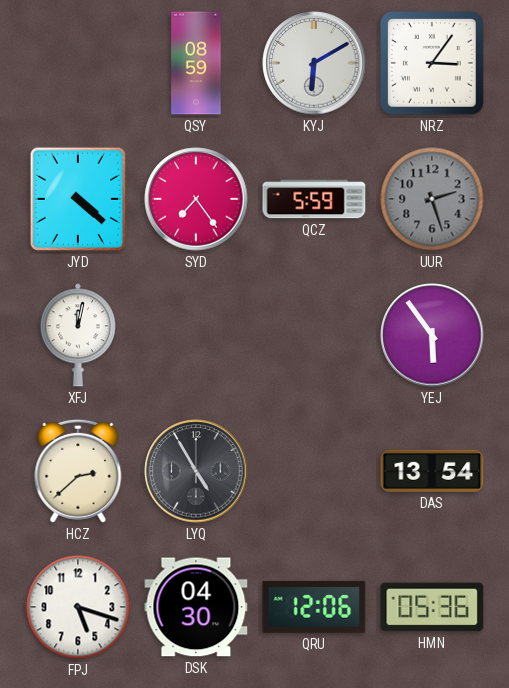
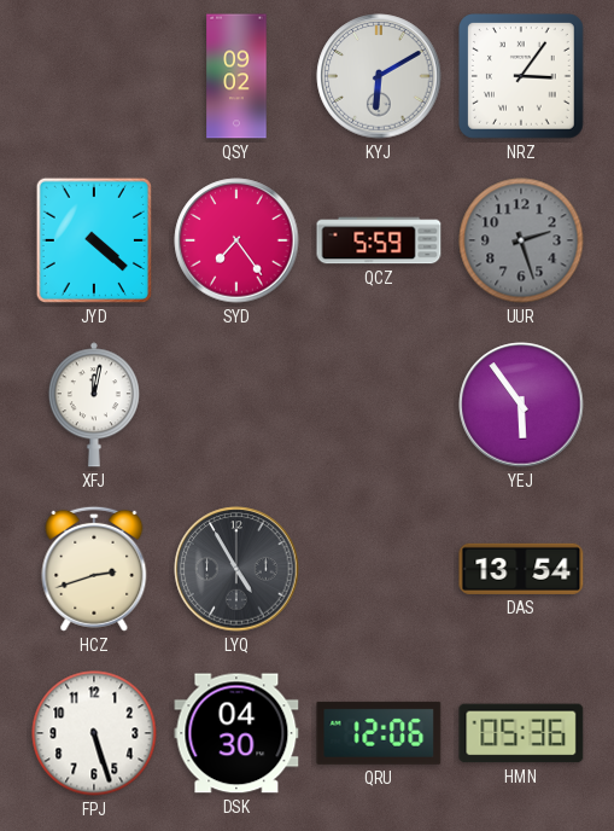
QSY: 08:59 -> 09:02 (236, 76)
HCZ: 2:38 -> 2:42 (94, 569)
FPJ: 5:18 -> 5:27 (94, 733)
